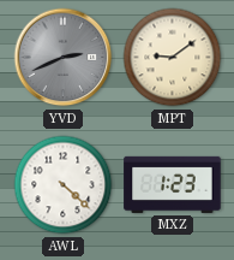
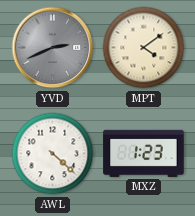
MPT: 9:09 -> 4:09 (144, 48)
